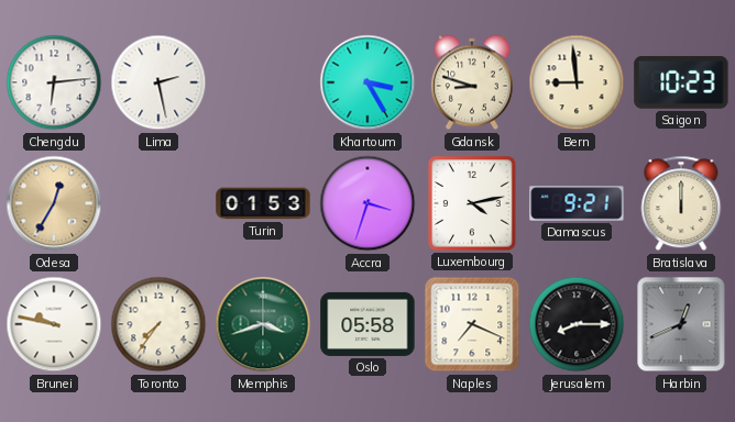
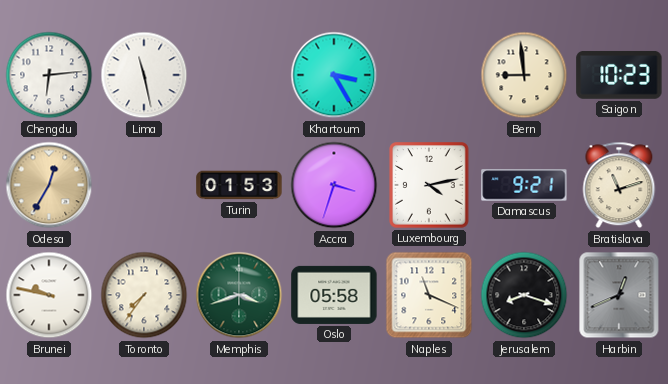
Lima: 2:28 -> 11:28 (144, 75)
Gdansk: 8:48 -> none (472, 82)
Bratislava: 12:00 -> 11:12 (619, 185)
Naples: 7:19 -> 11:19 (429, 295)
Jerusalem: 8:15 -> 8:18 (524, 295)
